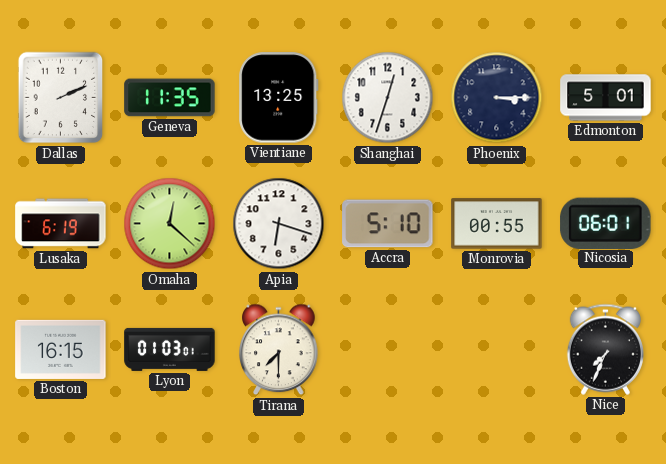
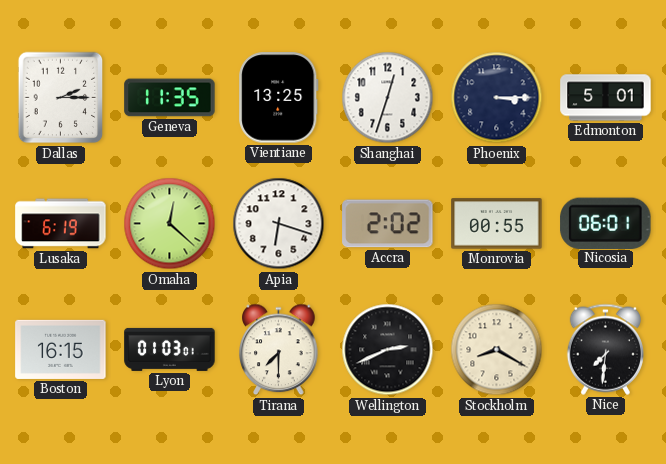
Dallas: 2:11 -> 2:15 (61, 98)
Accra: 5:10 -> 2:02 (388, 224)
Wellington: none -> 2:41 (388, 350)
Stockholm: none -> 8:20 (497, 350)
Nice: 7:34 -> 7:31 (605, 349)
